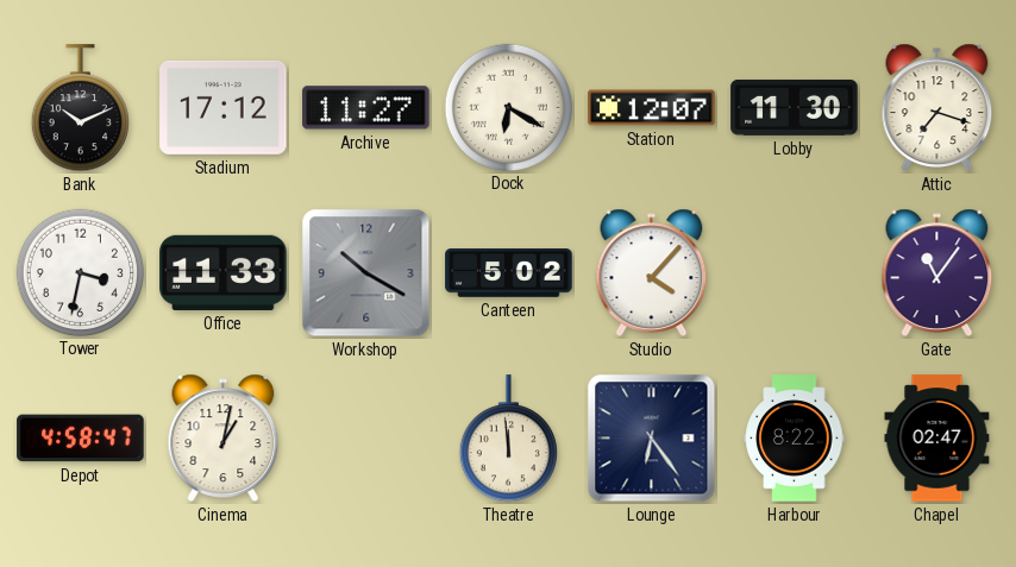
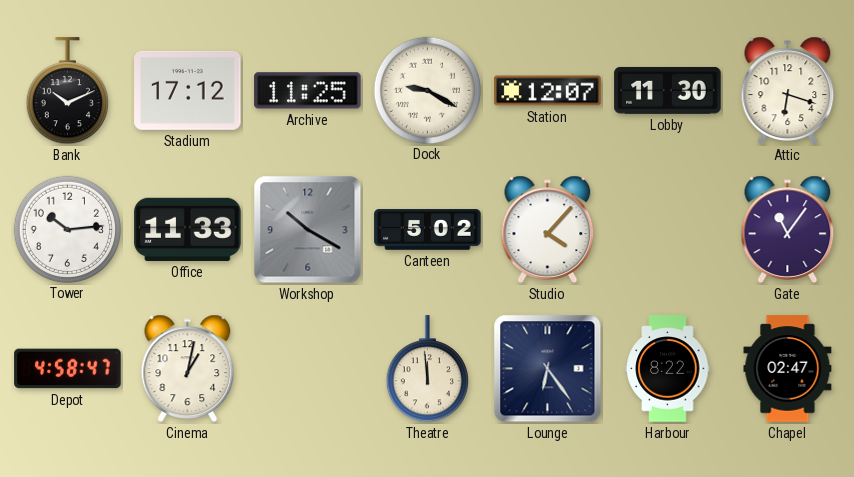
Archive: 11:27 -> 11:25 (308, 91)
Dock: 6:20 -> 9:20 (427, 90)
Attic: 7:18 -> 6:18 (788, 90)
Tower: 3:32 -> 10:14 (67, 229)
